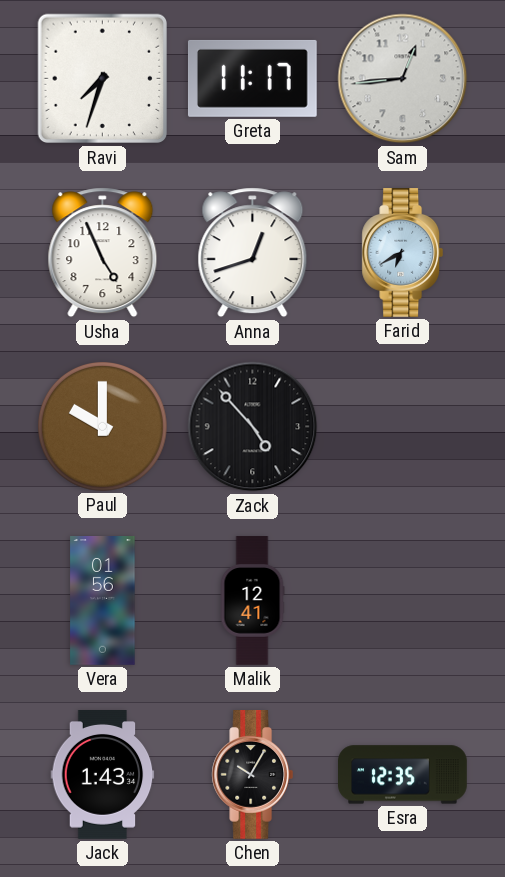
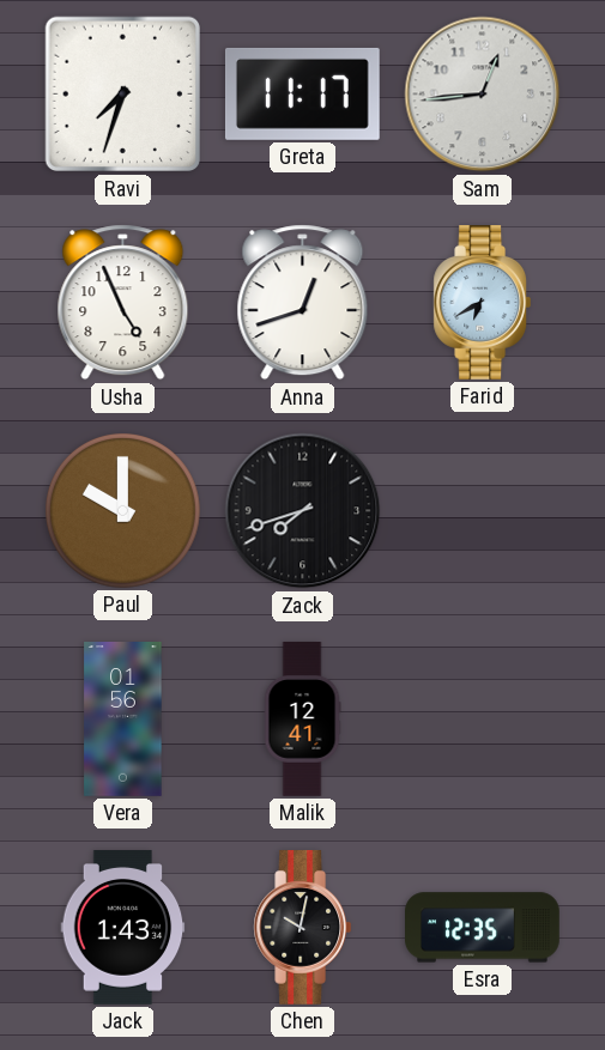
Zack: 4:53 -> 7:42 (303, 511)
Chen: 10:05 -> 10:02 (303, 928)
